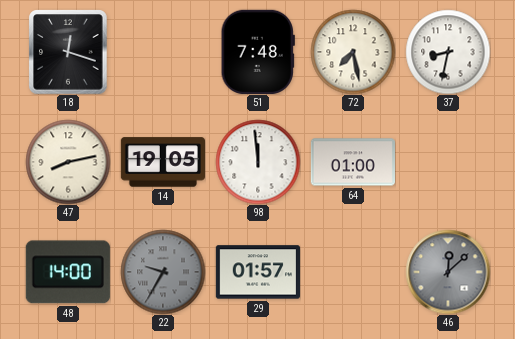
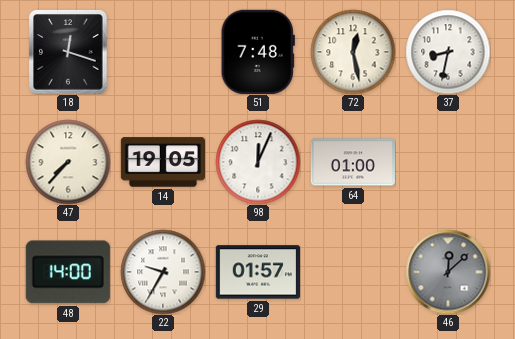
72: 7:28 -> 12:28 (353, 52)
47: 8:13 -> 7:37 (68, 162)
98: 11:59 -> 12:04 (258, 162)
22 dial: grey -> white (163, 272)
